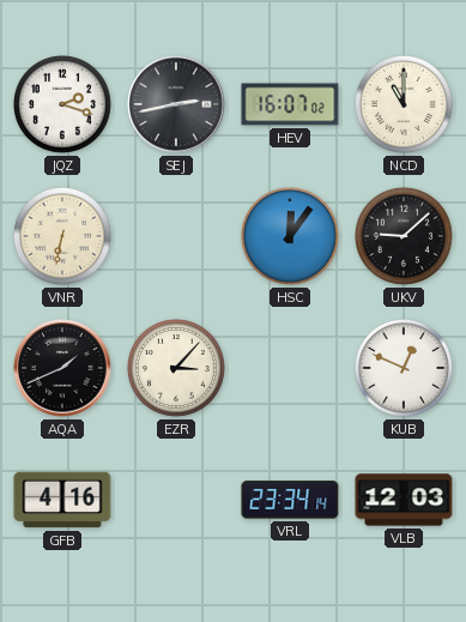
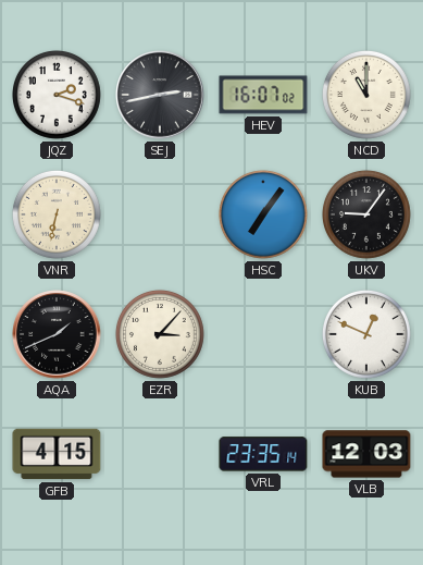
HSC: 12:06 -> 7:06 (263, 214)
UKV: 9:08 -> 9:06 (366, 214)
GFB: 4:16 -> 4:15 (57, 454)
VRL: 23:34 -> 23:35 (263, 454)
